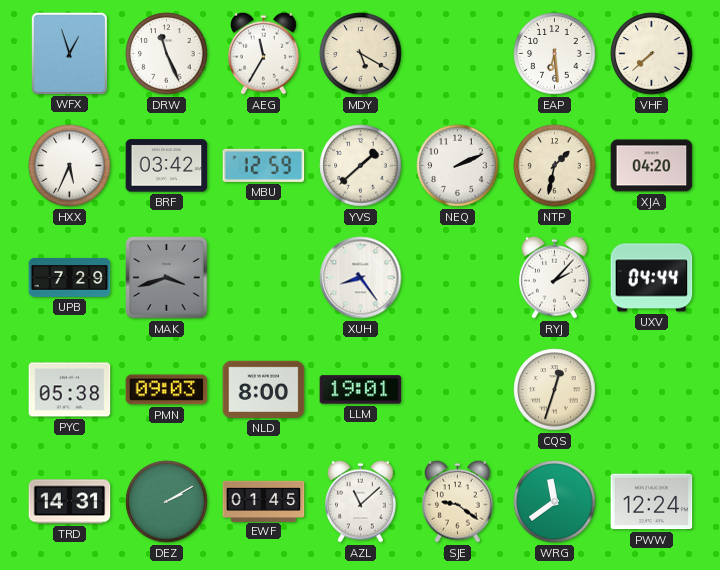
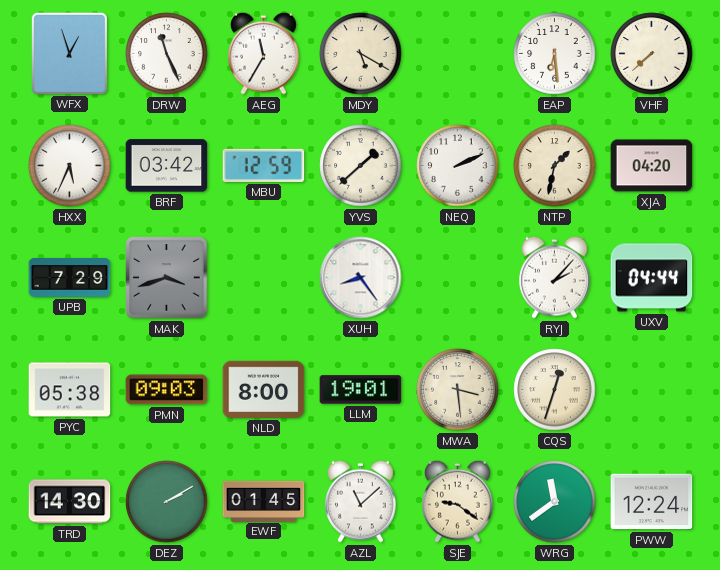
MWA: none -> 3:29 (458, 390)
TRD: 14:31 -> 14:30 (70, 502)
